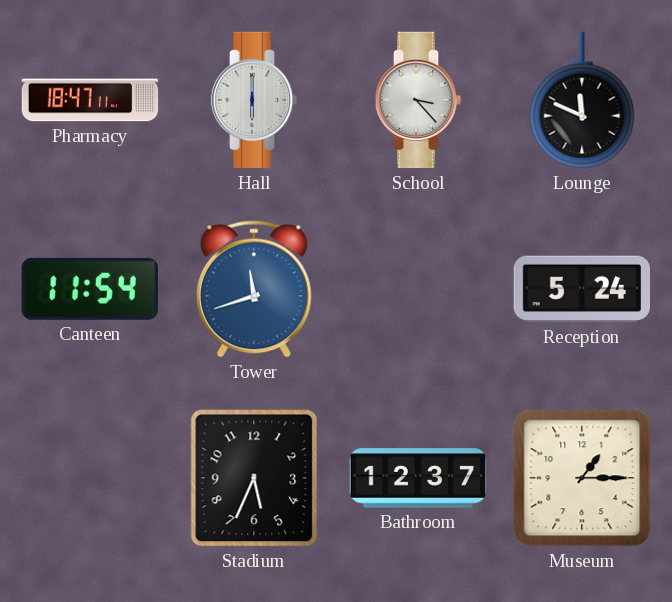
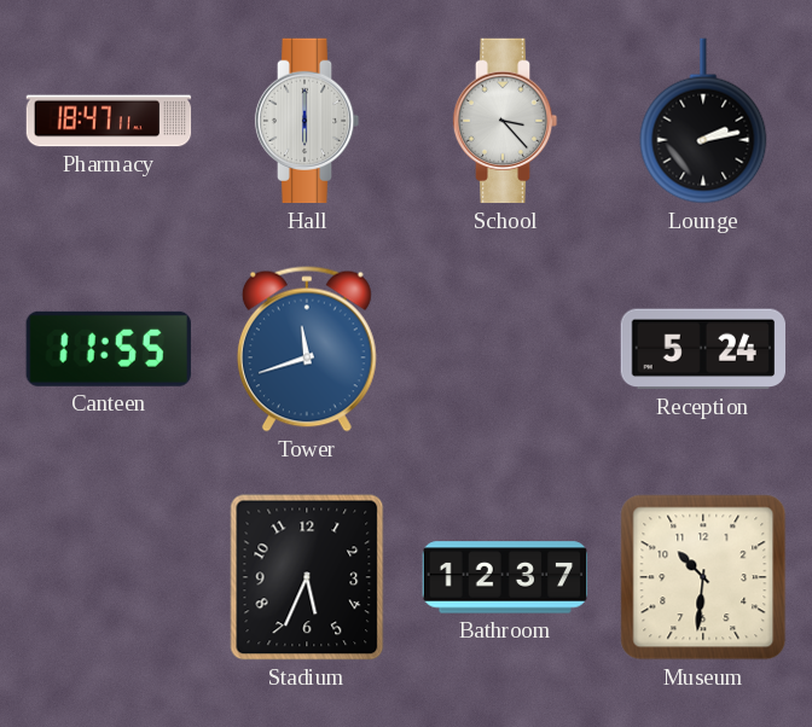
Lounge: 11:49 -> 2:13 (703, 121)
Canteen: 11:54 -> 11:55 (109, 349)
Museum: 1:15 -> 10:31 (703, 577)
